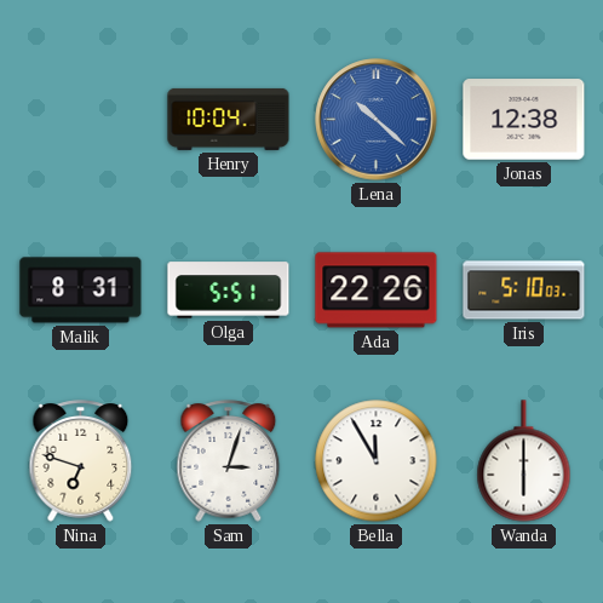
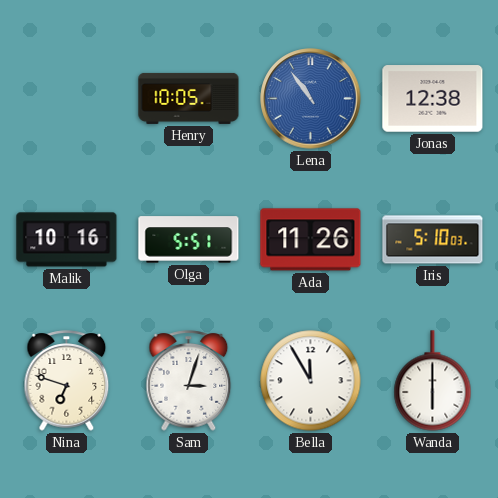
Henry: 10:04 -> 10:05 (189, 98)
Lena: 10:22 -> 10:54 (311, 99)
Malik: 8:31 -> 10:16 (67, 240)
Ada: 22:26 -> 11:26 (311, 240)
